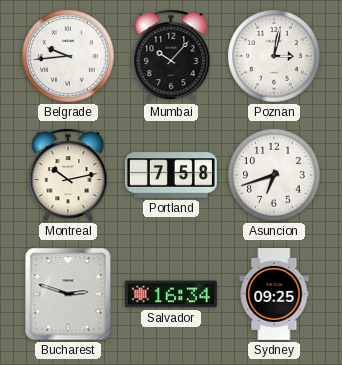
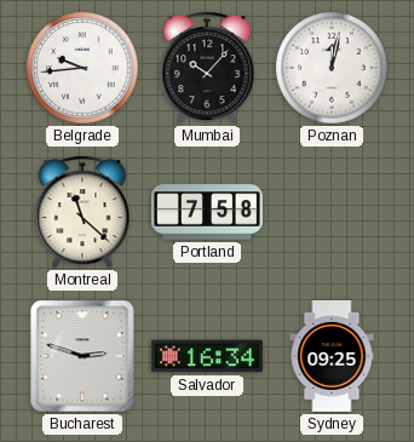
Poznan: 3:02 -> 12:02 (332, 68)
Montreal: 10:13 -> 11:22 (82, 212)
Asuncion: 6:42 -> none (274, 175)
